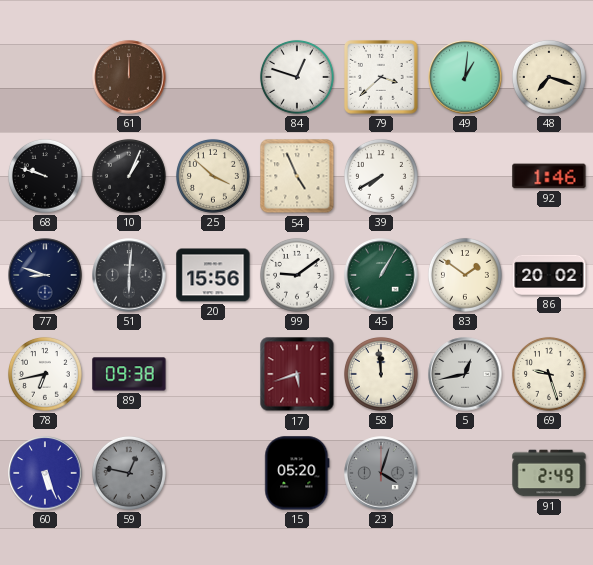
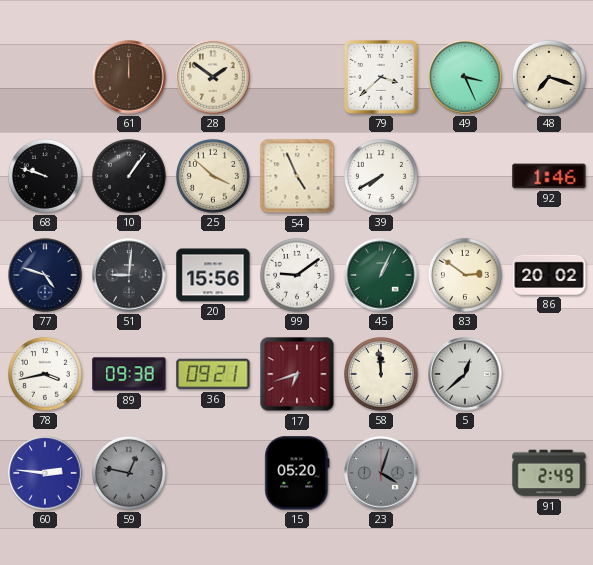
28: none -> 1:51 (213, 77)
84: 12:48 -> none (297, 77)
49: 1:01 -> 3:26 (465, 77)
10: 1:04 -> 1:06 (129, 176)
77: 8:48 -> 4:48 (45, 275)
51: 6:01 -> 9:01 (129, 275)
45: 1:05 -> 1:04 (381, 275)
83: 1:51 -> 2:51 (465, 275)
78: 6:43 -> 3:43 (45, 374)
36: none -> 09:21 (213, 374)
17: 5:42 -> 6:42 (297, 374)
5: 12:43 -> 12:38 (465, 374)
69: 9:27 -> none (549, 374)
60: 5:26 -> 2:46 (45, 473)
